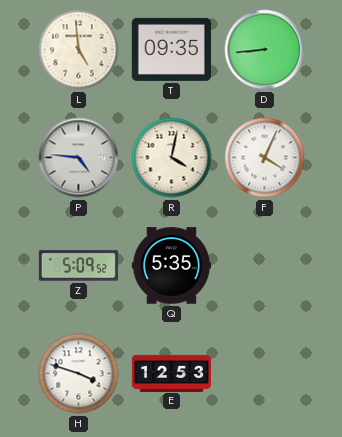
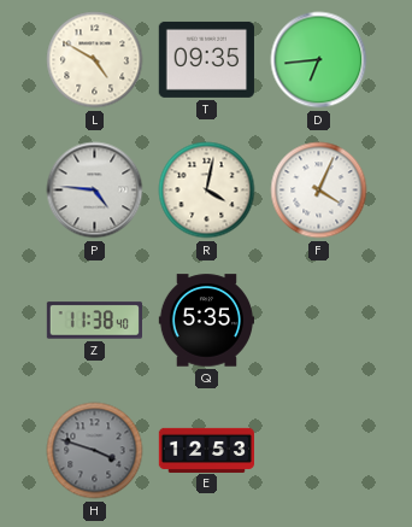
L: 4:59 -> 4:50 (95, 60)
D: 8:44 -> 6:44 (319, 60)
Z: 5:09 -> 11:38 (94, 321)
H dial: white -> grey (95, 451)
